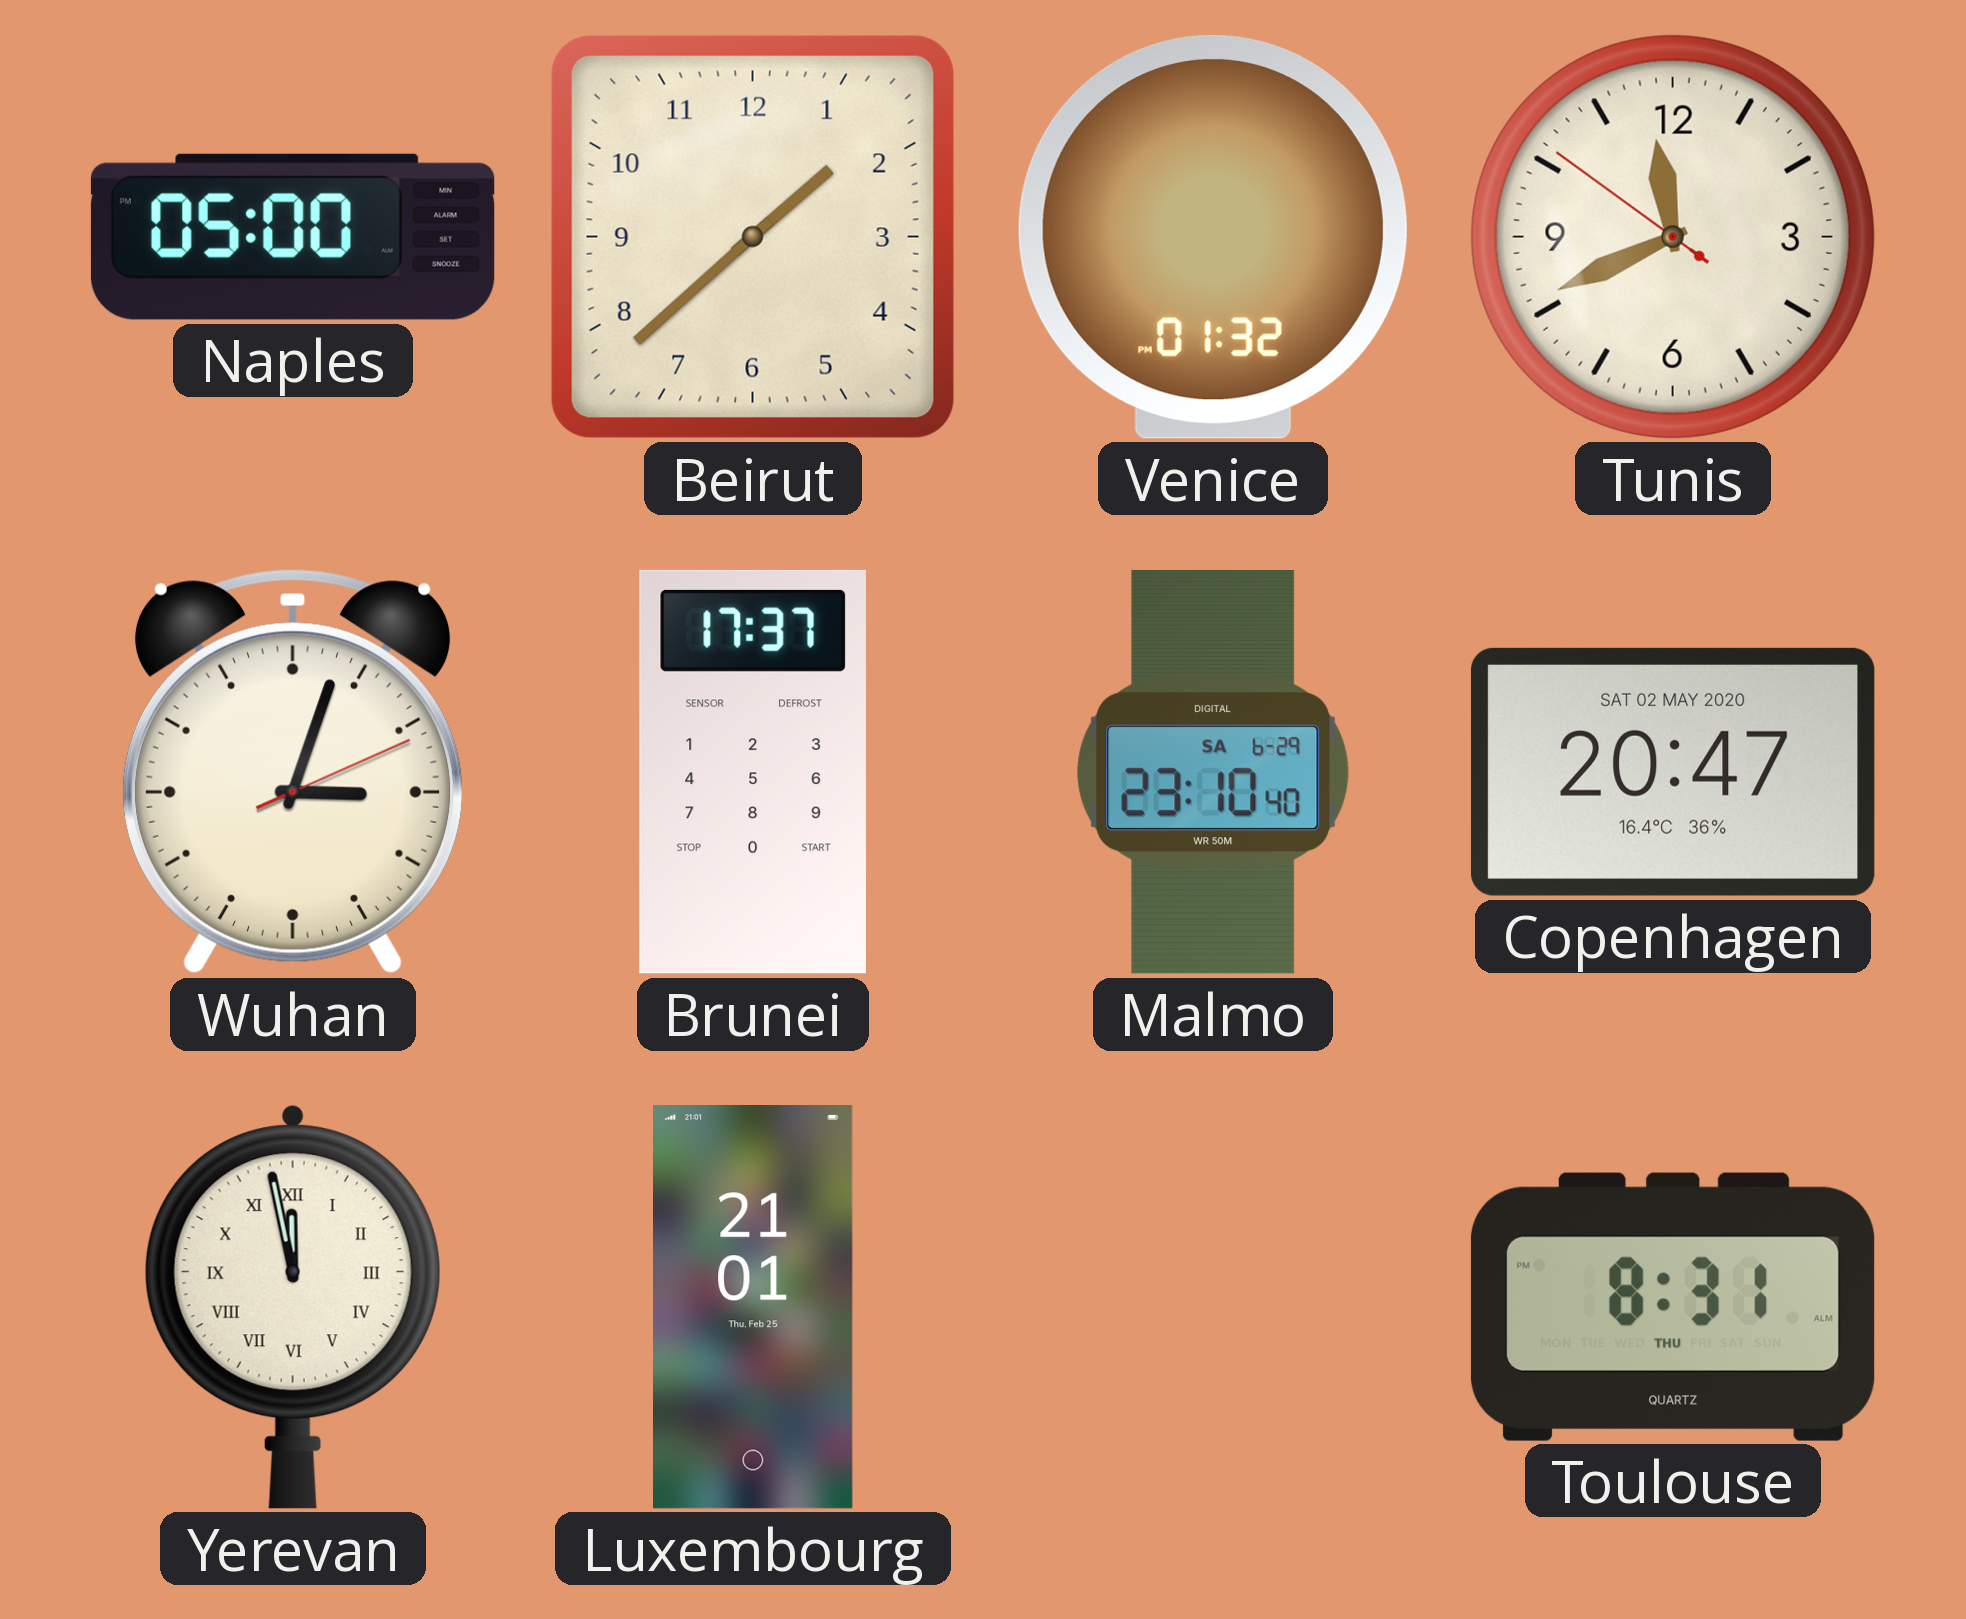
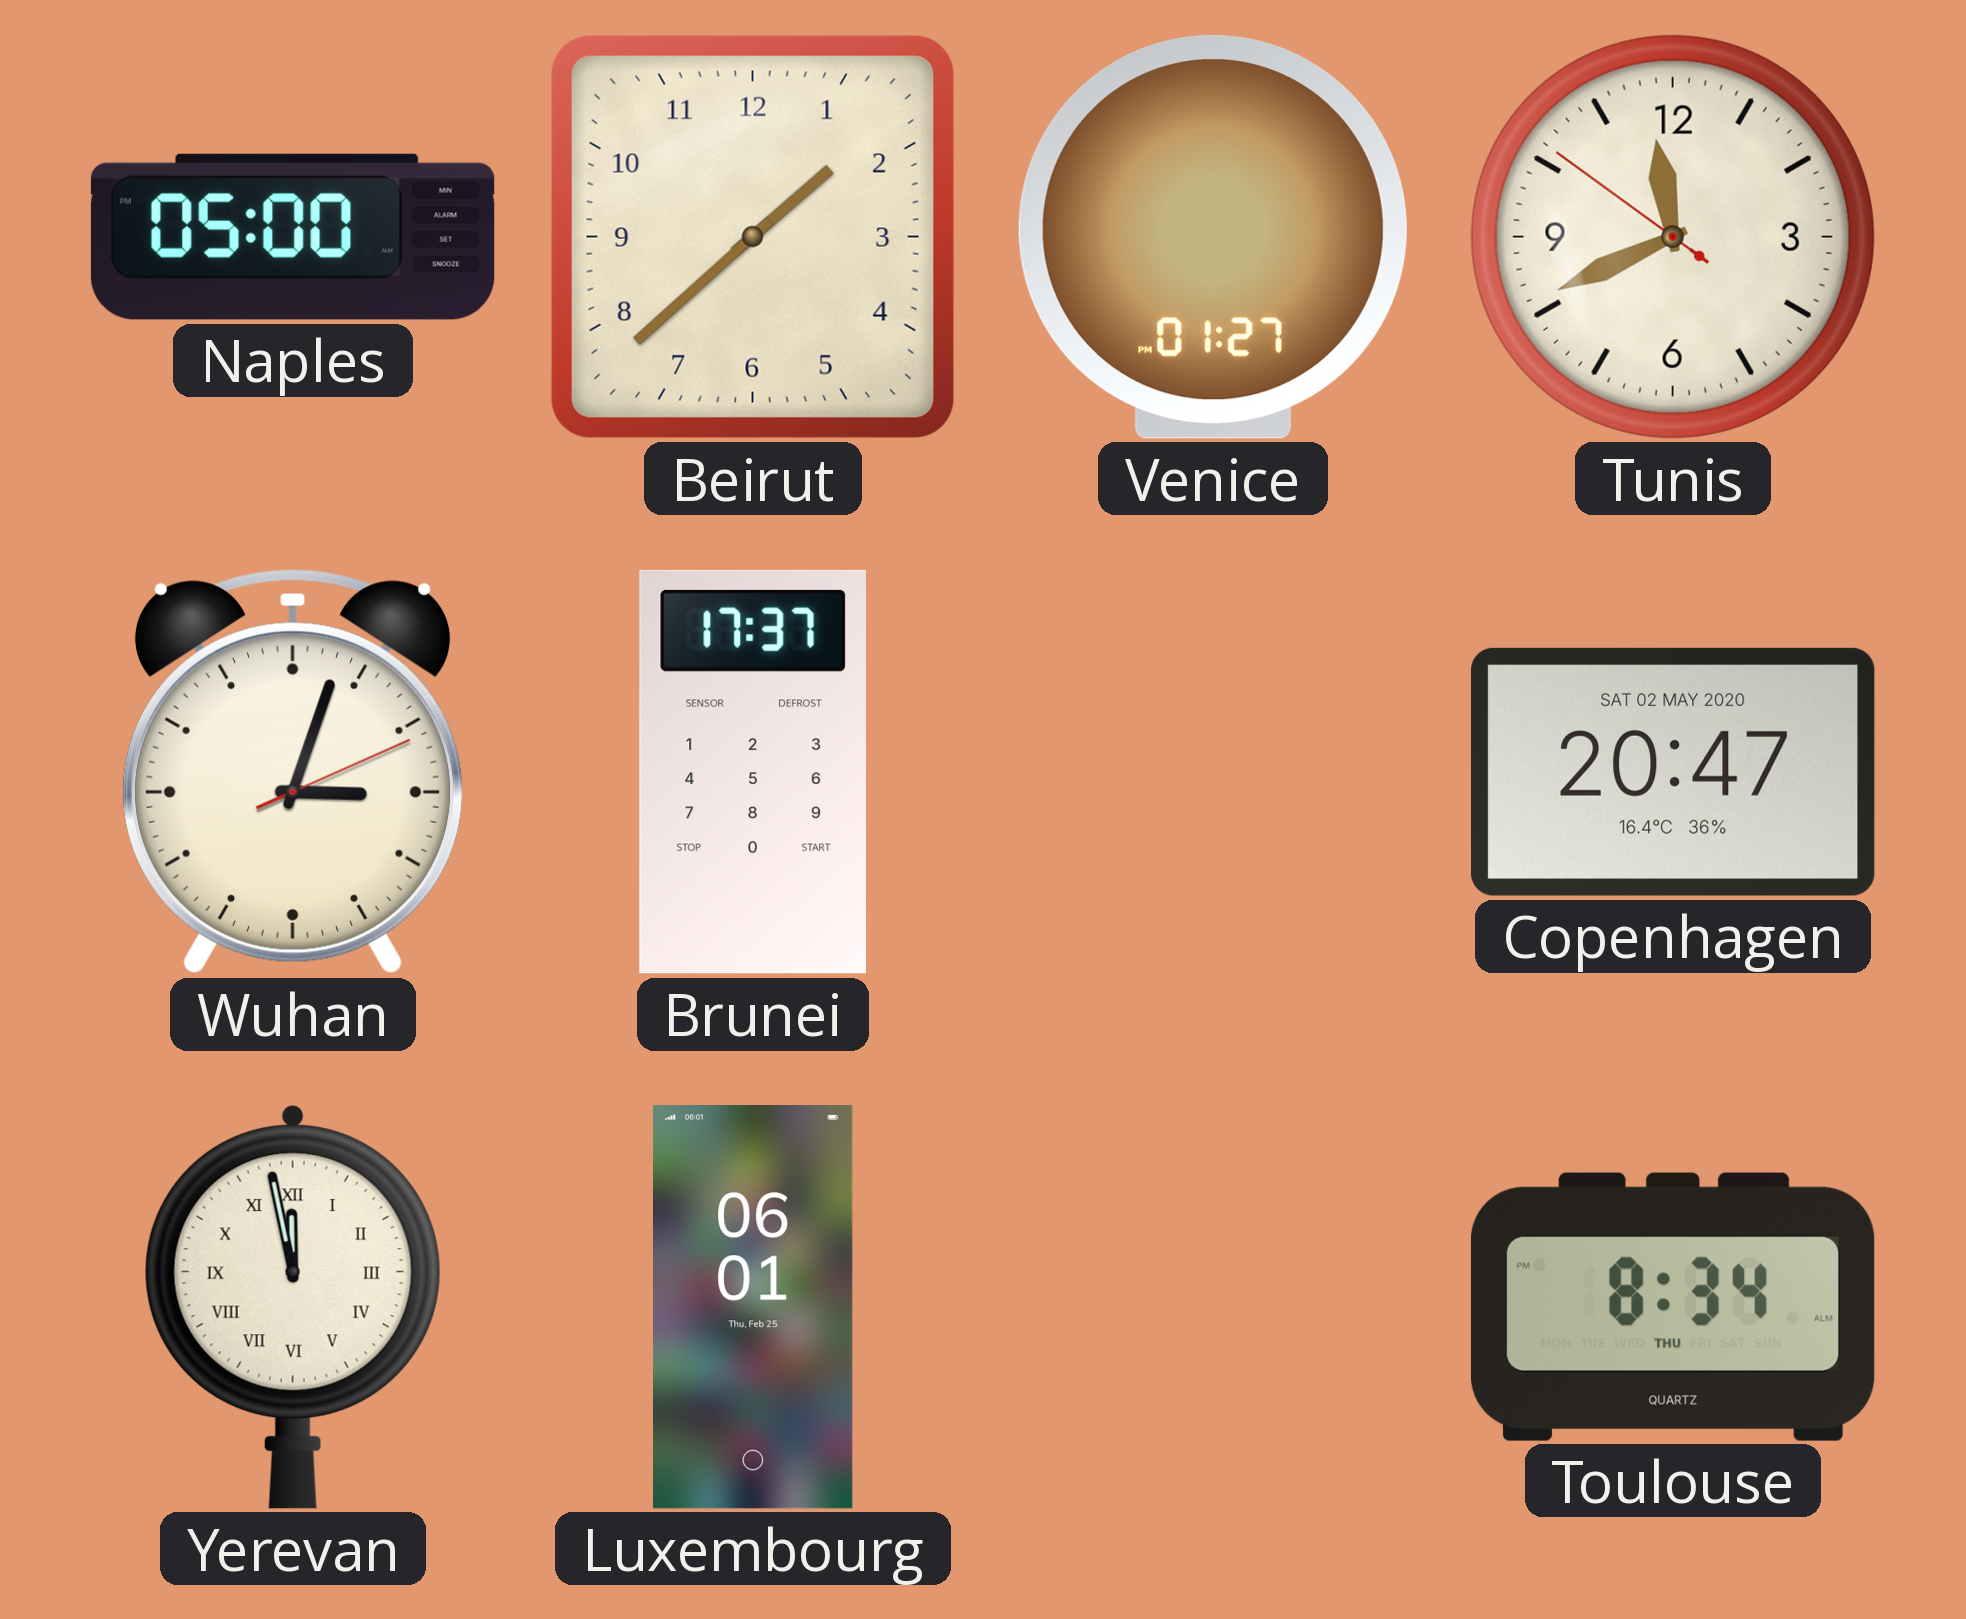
Venice: 01:32 -> 01:27 (1213, 237)
Malmo: 23:10 -> none (1213, 773)
Luxembourg: 21:01 -> 06:01 (754, 1308)
Toulouse: 8:31 -> 8:34 (1673, 1307)
